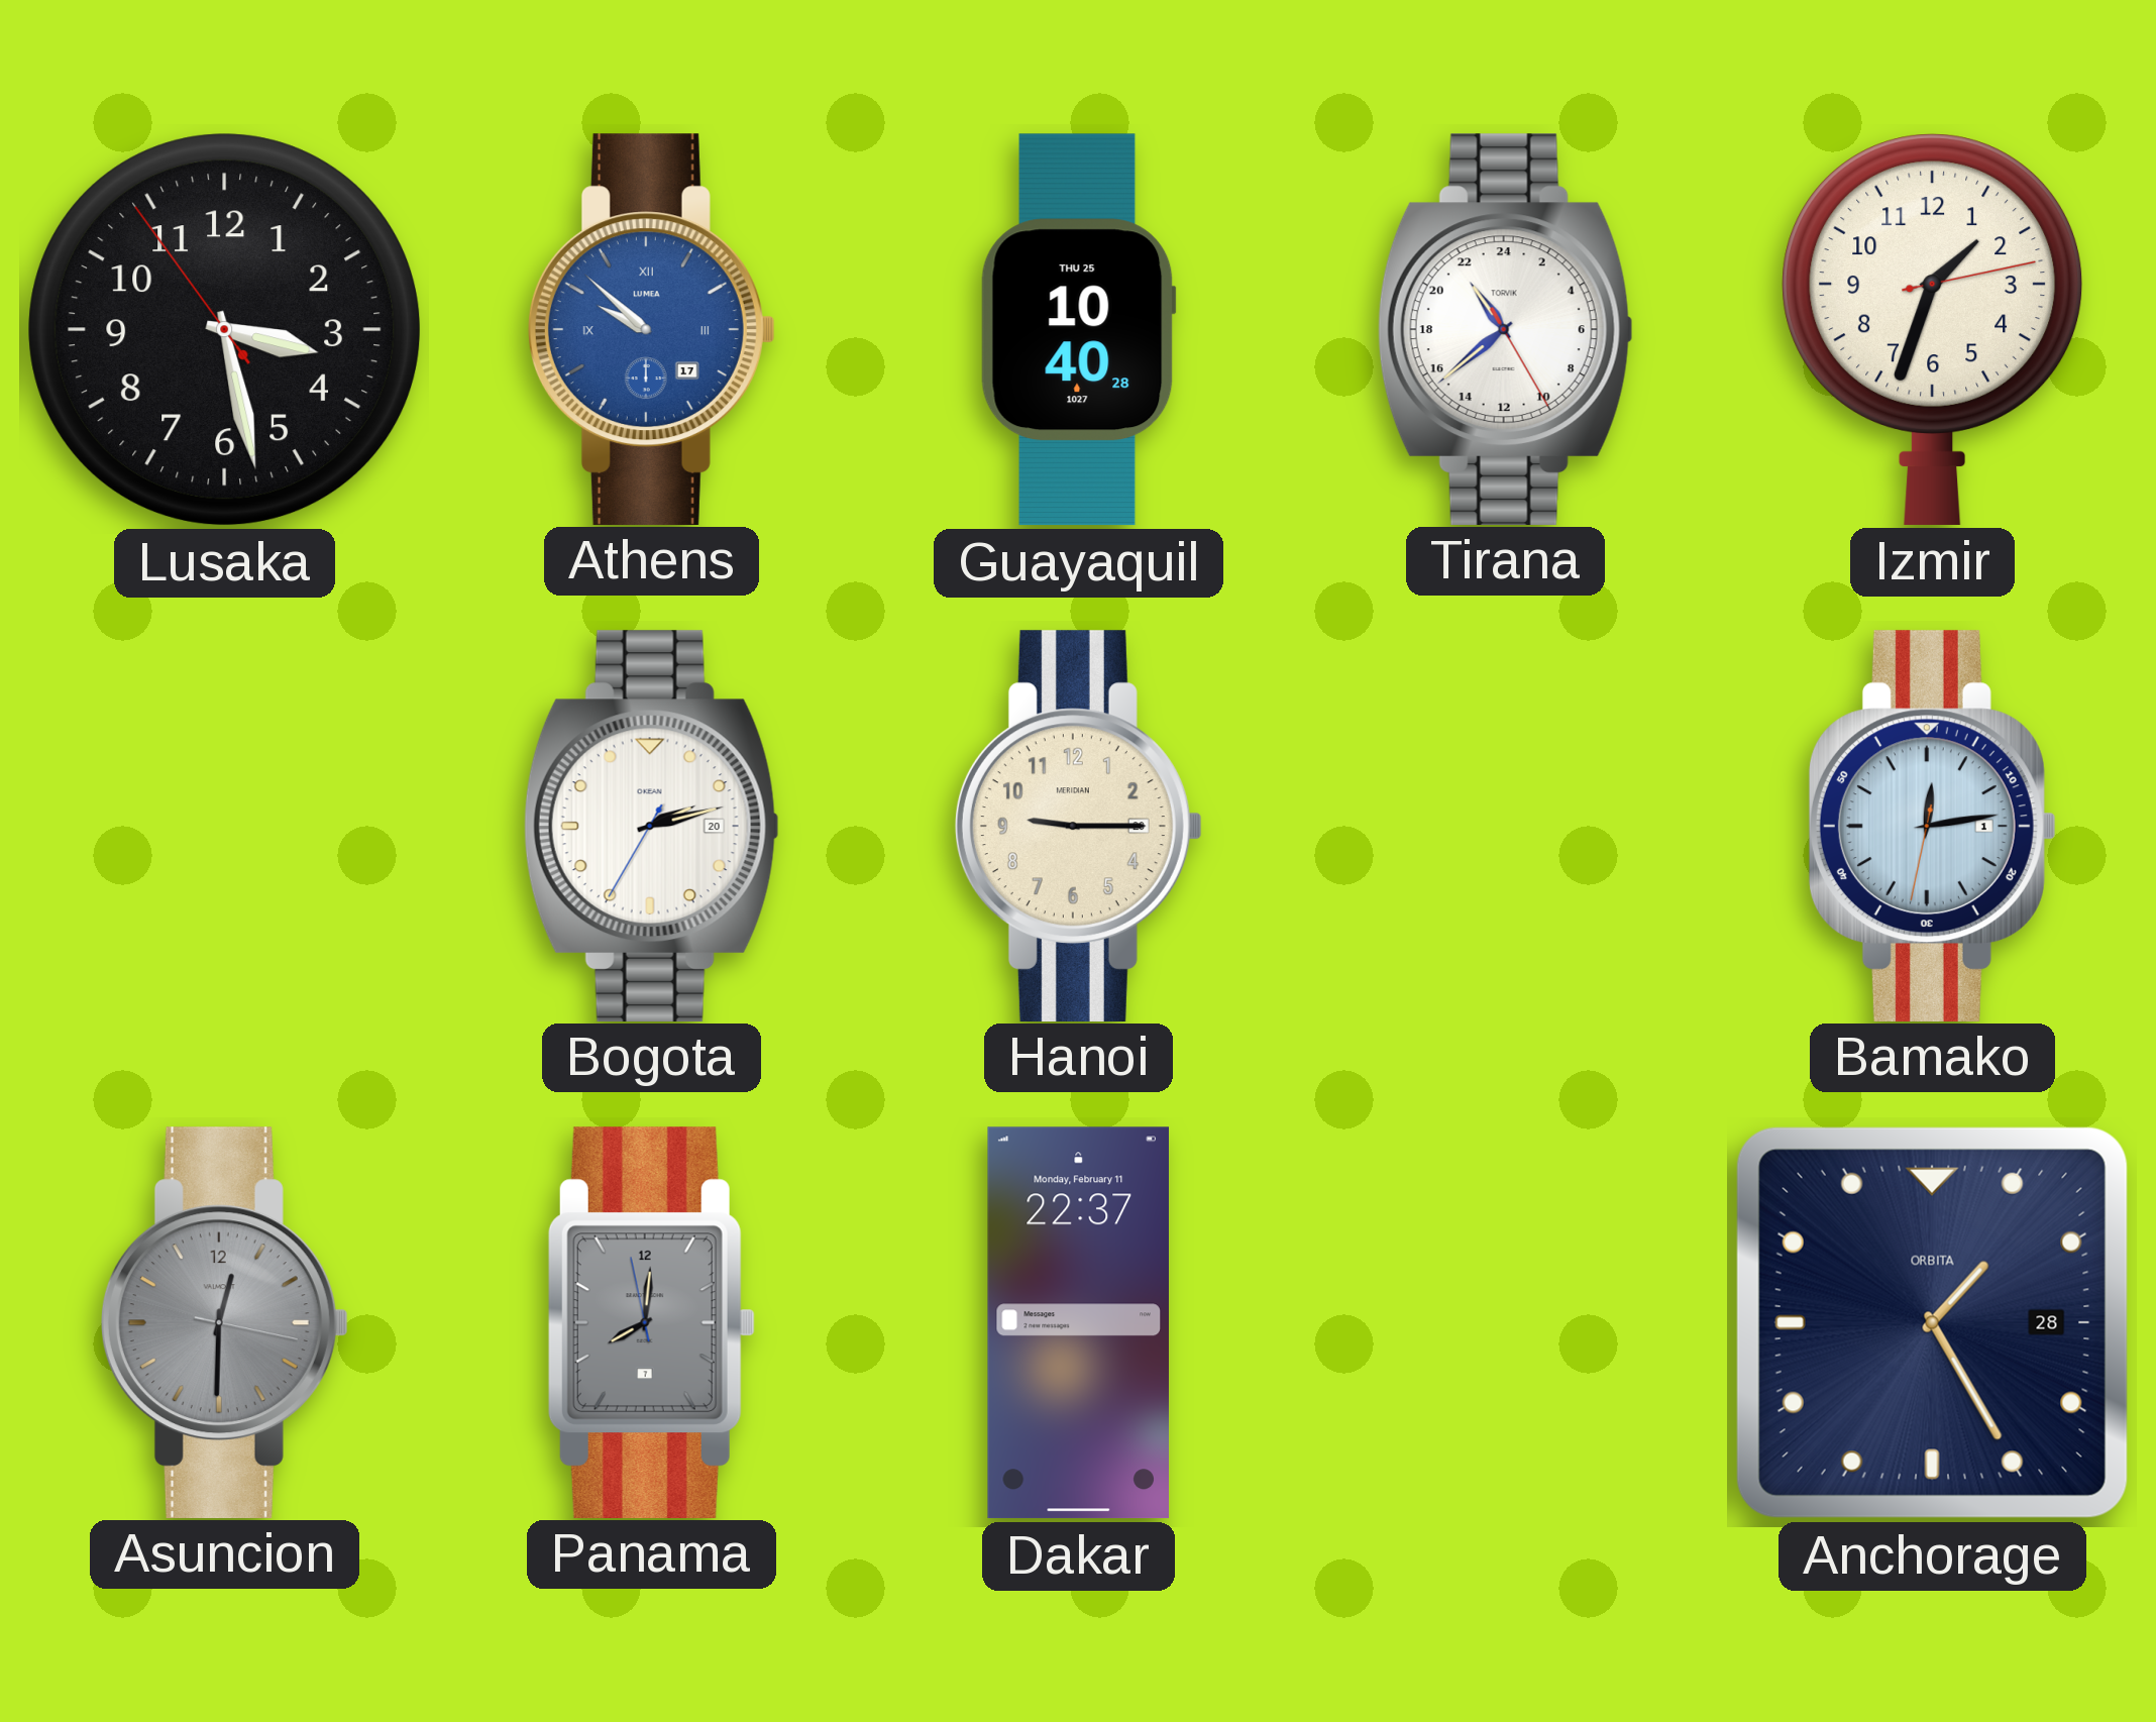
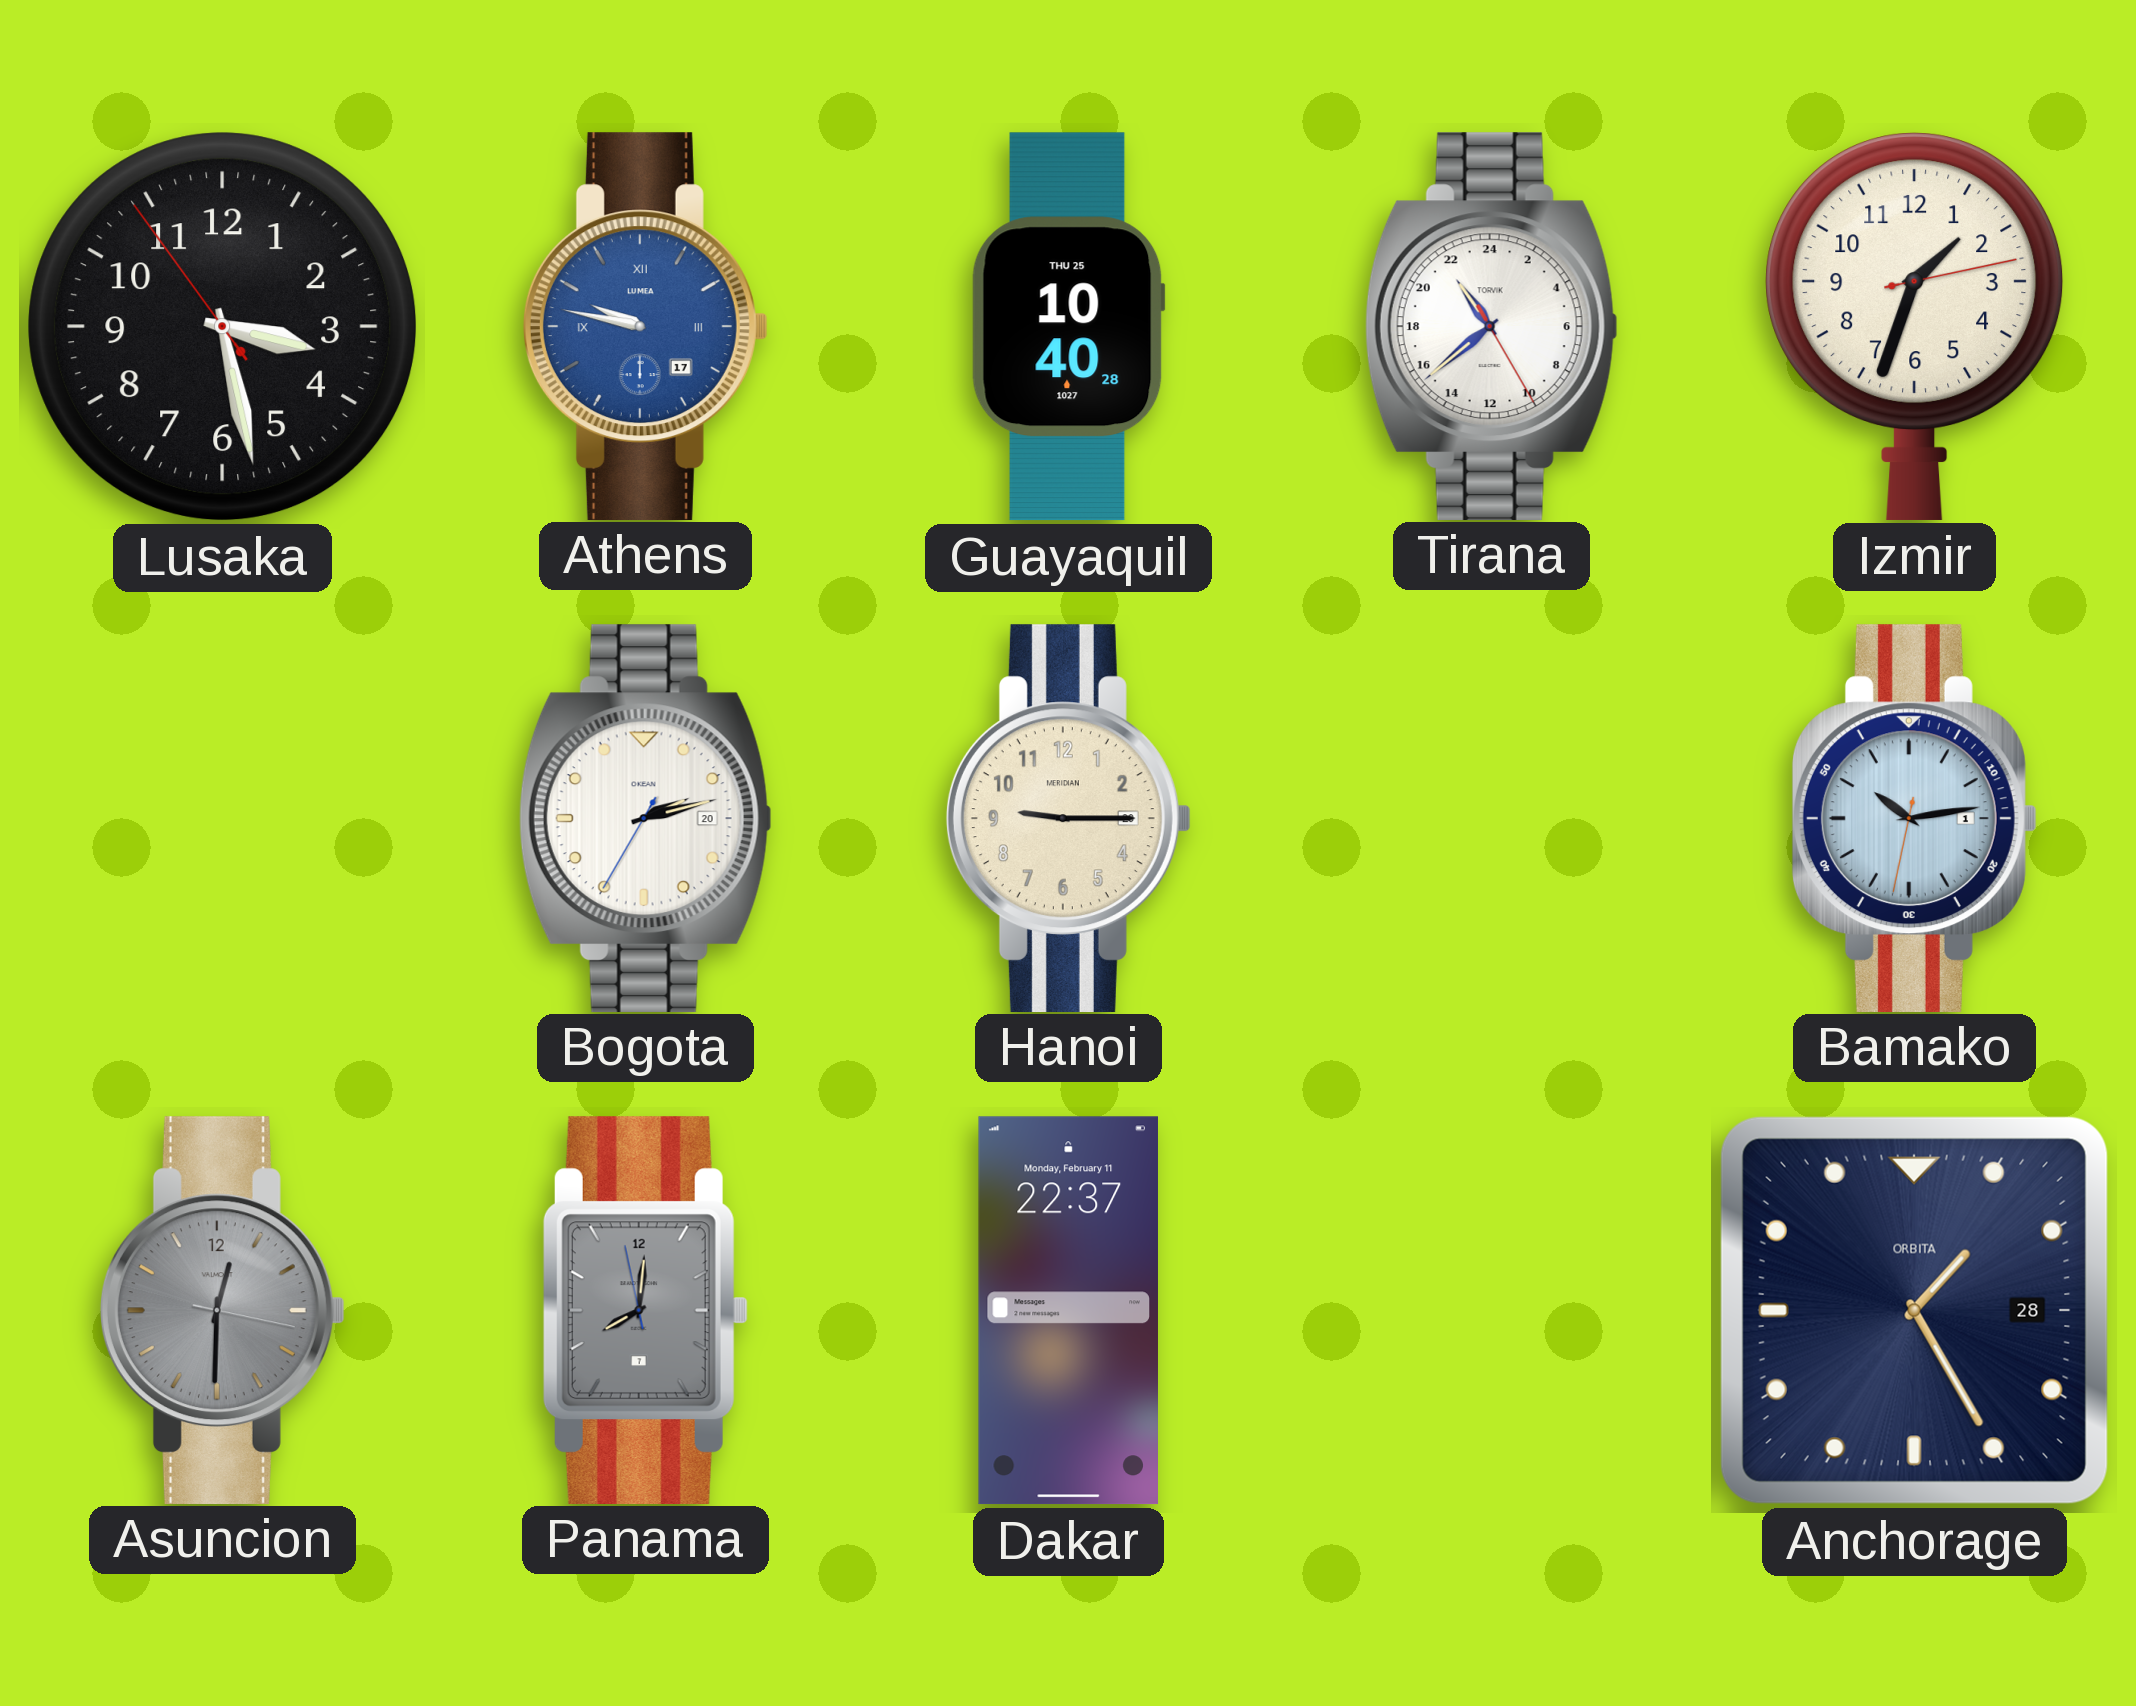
Athens: 9:52 -> 9:47 (645, 326)
Bamako: 12:13 -> 10:13 (1914, 818)
